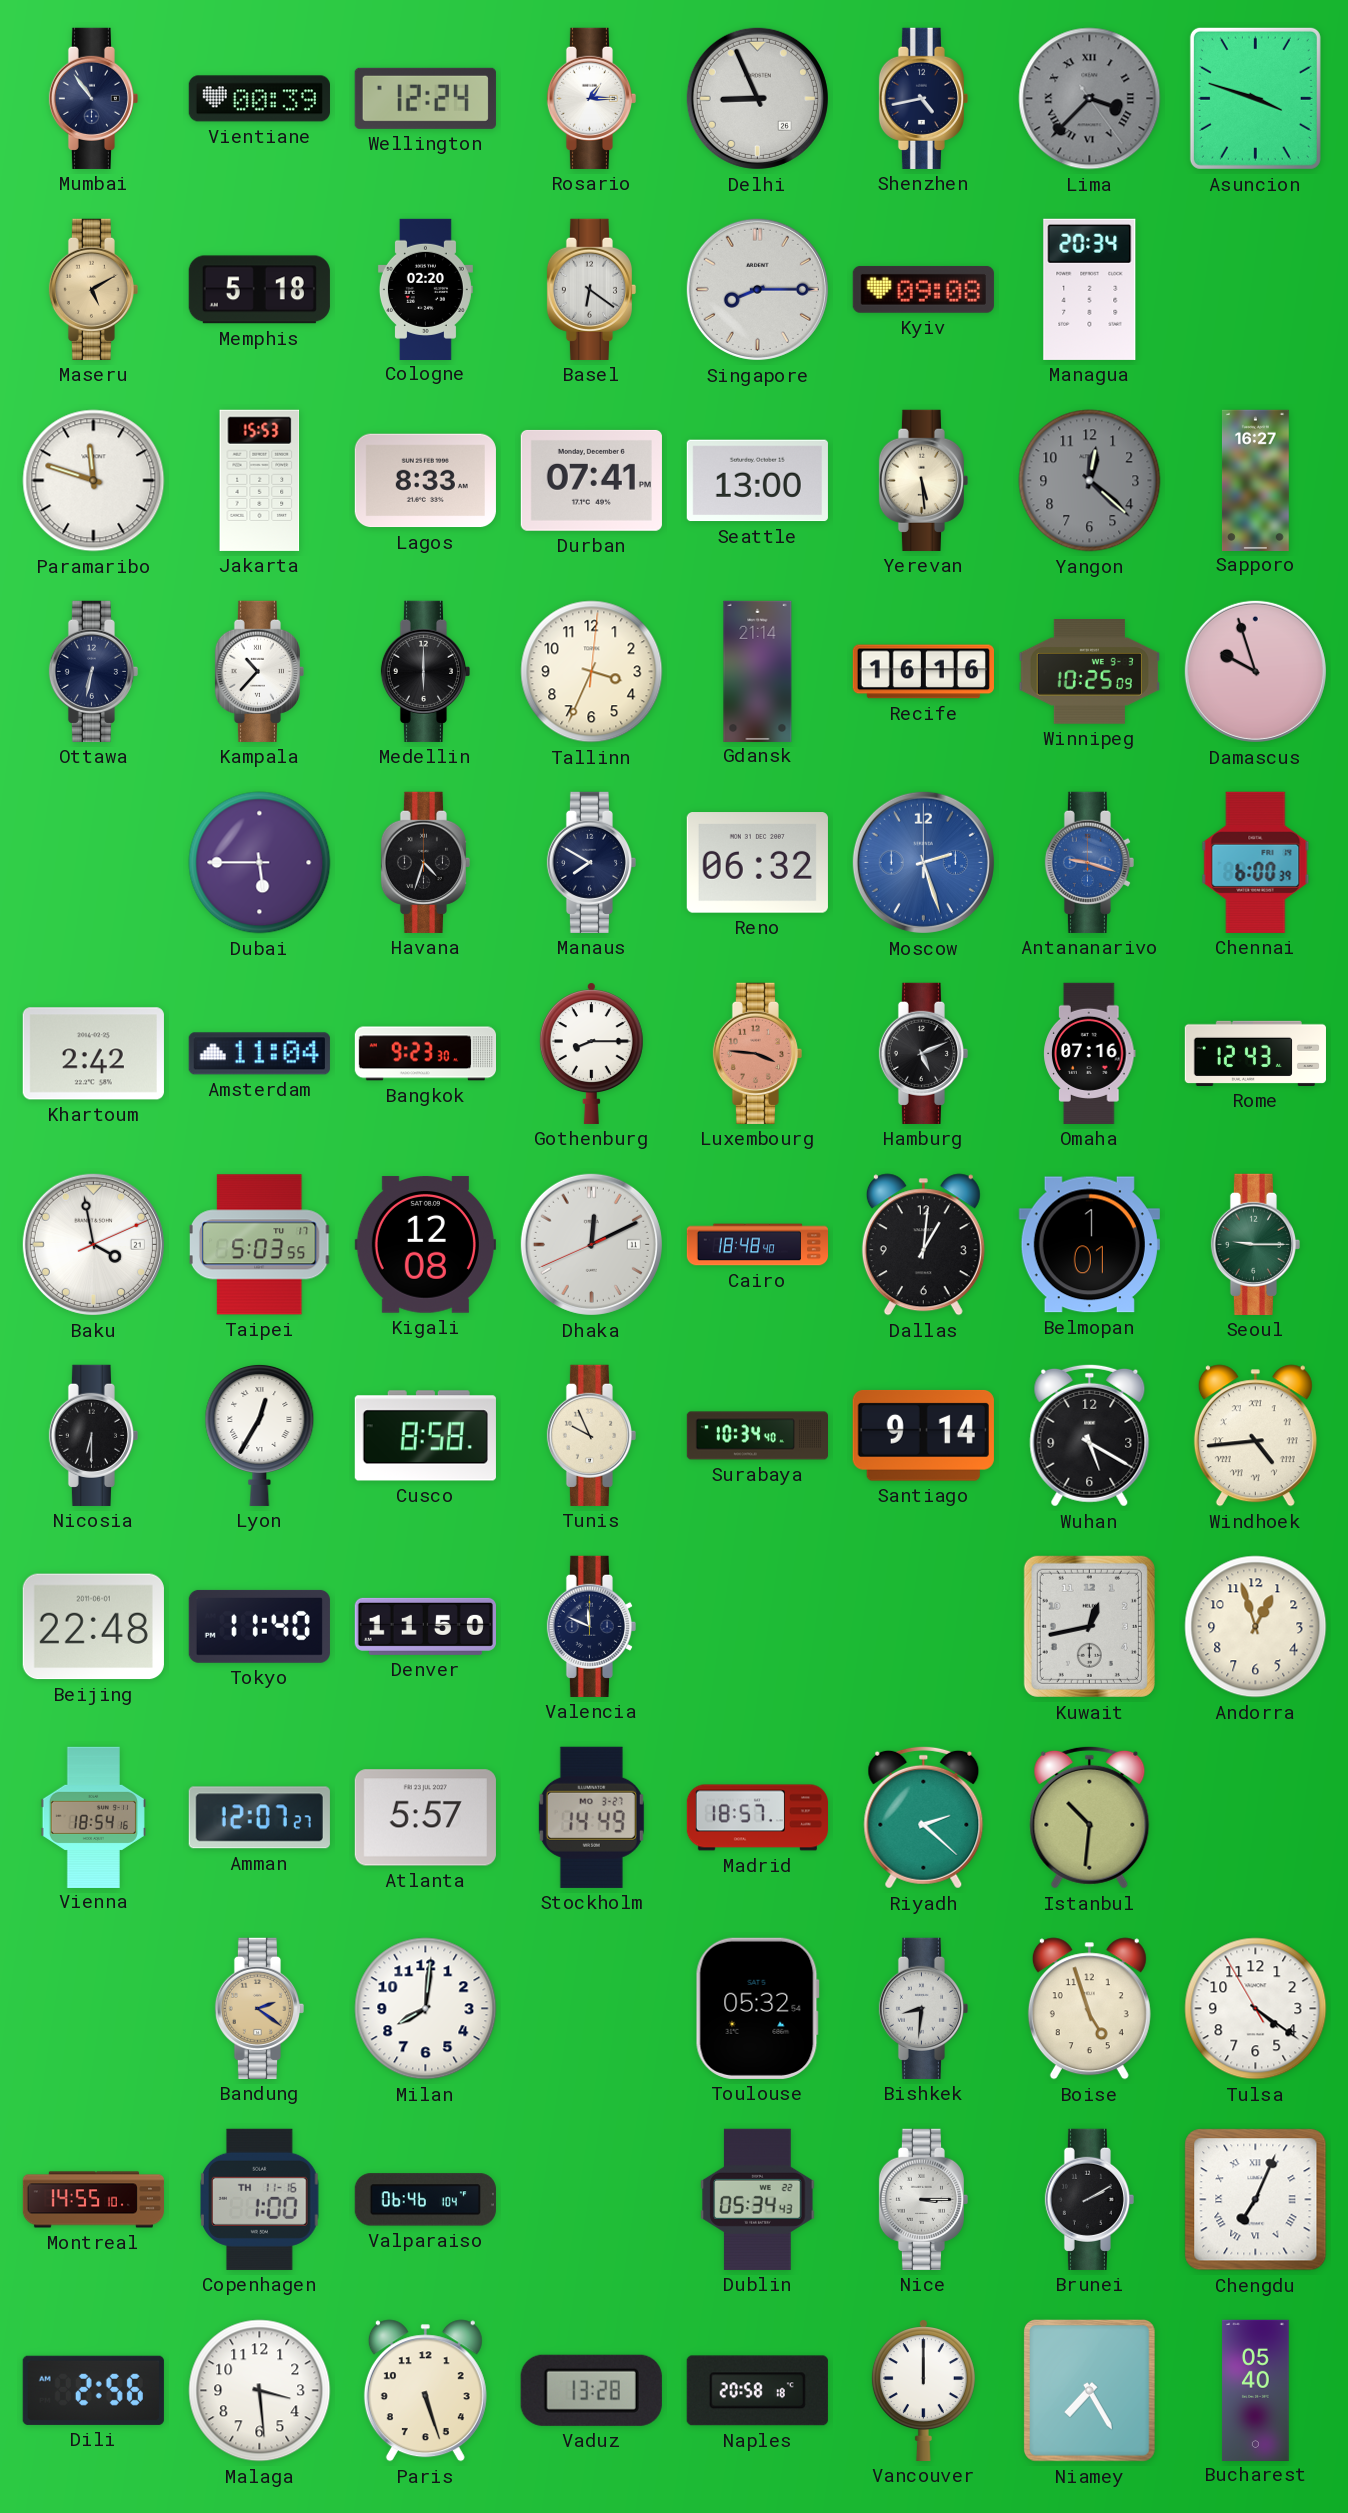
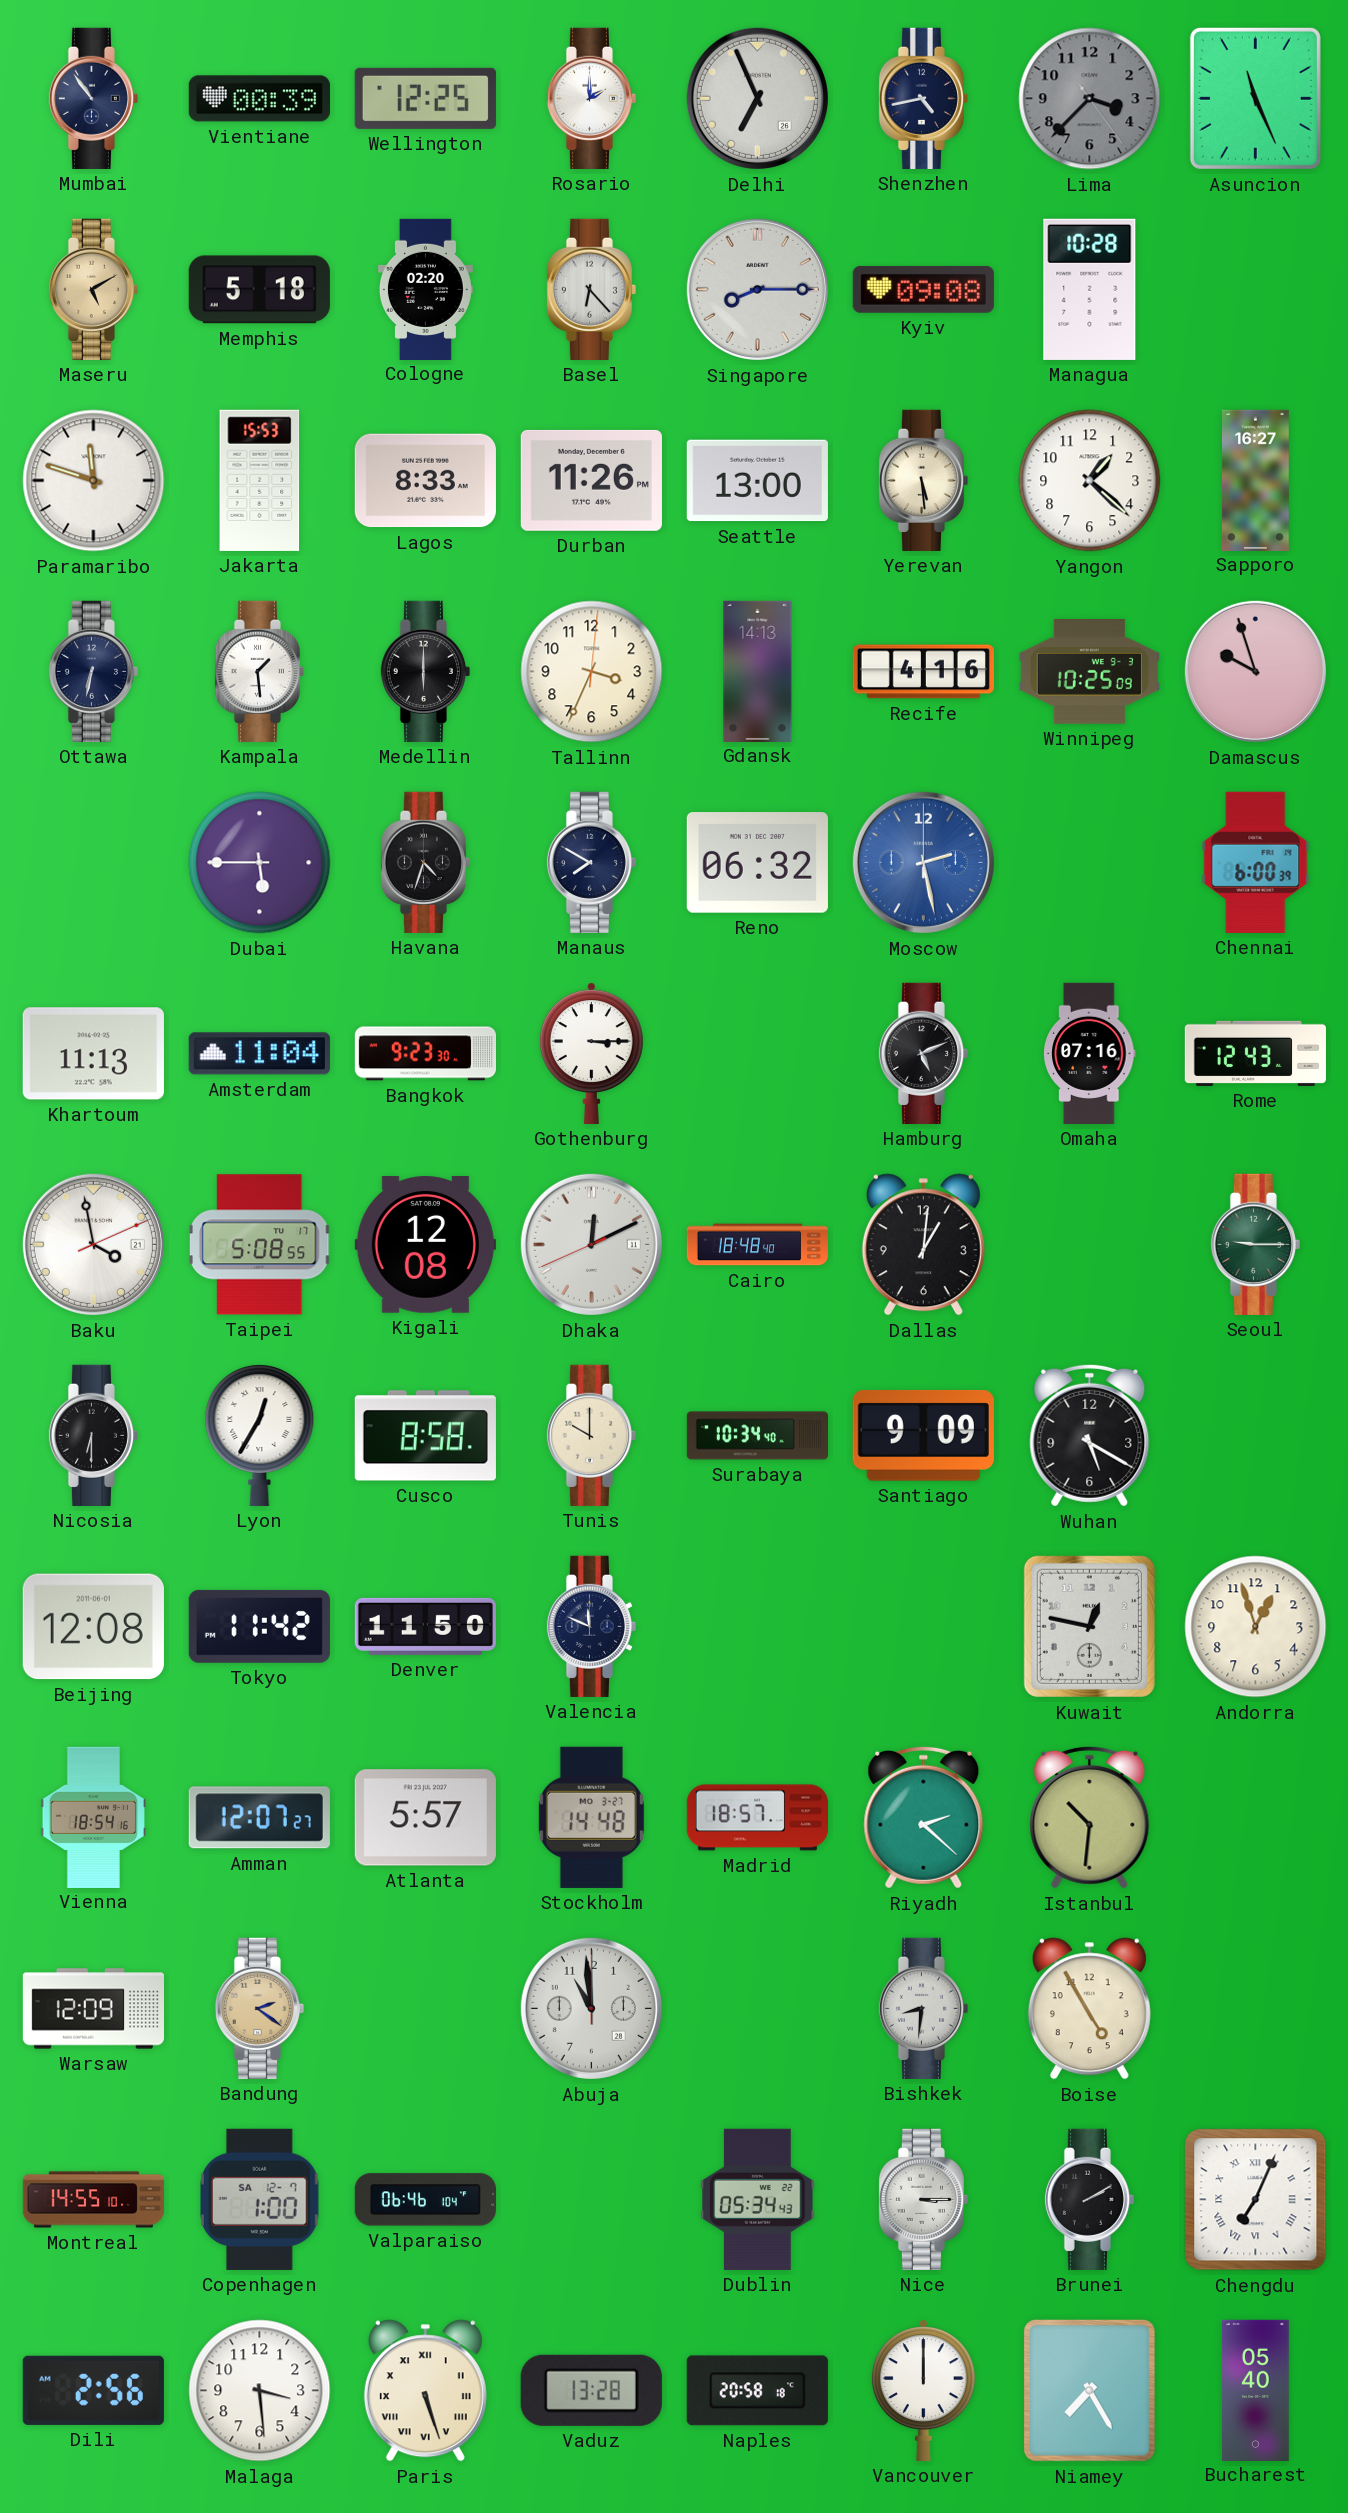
Wellington: 12:24 -> 12:25 (425, 98)
Rosario: 1:15 -> 2:00 (591, 98)
Delhi: 8:56 -> 6:56 (757, 98)
Lima numerals: Roman -> Arabic (1090, 99)
Asuncion: 3:48 -> 11:26 (1255, 98)
Basel: 6:21 -> 6:23 (591, 289)
Managua: 20:34 -> 10:28 (1090, 289)
Durban: 07:41 -> 11:26 (591, 480)
Yangon: 12:22 -> 1:22 (1090, 481)
Yangon dial: grey -> white (1090, 481)
Kampala: 10:37 -> 1:29 (259, 671)
Gdansk: 21:14 -> 14:13 (758, 671)
Recife: 16:16 -> 4:16 (923, 672)
Moscow: 2:27 -> 2:28 (923, 862)
Antananarivo: 9:18 -> none (1089, 862)
Khartoum: 2:42 -> 11:13 (93, 1054)
Gothenburg: 8:15 -> 3:15 (591, 1053)
Luxembourg: 3:46 -> none (757, 1053)
Taipei: 5:03 -> 5:08 (259, 1245)
Belmopan: 1:01 -> none (1089, 1245)
Tunis: 9:56 -> 10:00 (591, 1435)
Santiago: 9:14 -> 9:09 (923, 1435)
Windhoek: 4:44 -> none (1255, 1436)
Beijing: 22:48 -> 12:08 (93, 1627)
Tokyo: 11:40 -> 11:42 (259, 1626)
Kuwait: 12:43 -> 12:47 (1089, 1626)
Stockholm: 14:49 -> 14:48 (591, 1817)
Warsaw: none -> 12:09 (93, 2009)
Milan: 8:01 -> none (426, 2009)
Abuja: none -> 10:59 (591, 2008)
Toulouse: 05:32 -> none (757, 2008)
Boise: 4:57 -> 4:55 (1089, 2009)
Tulsa: 4:20 -> none (1256, 2009)
Copenhagen date: TH 11-16 -> SA 12-7 (260, 2199)
Paris numerals: Arabic -> Roman (425, 2391)
